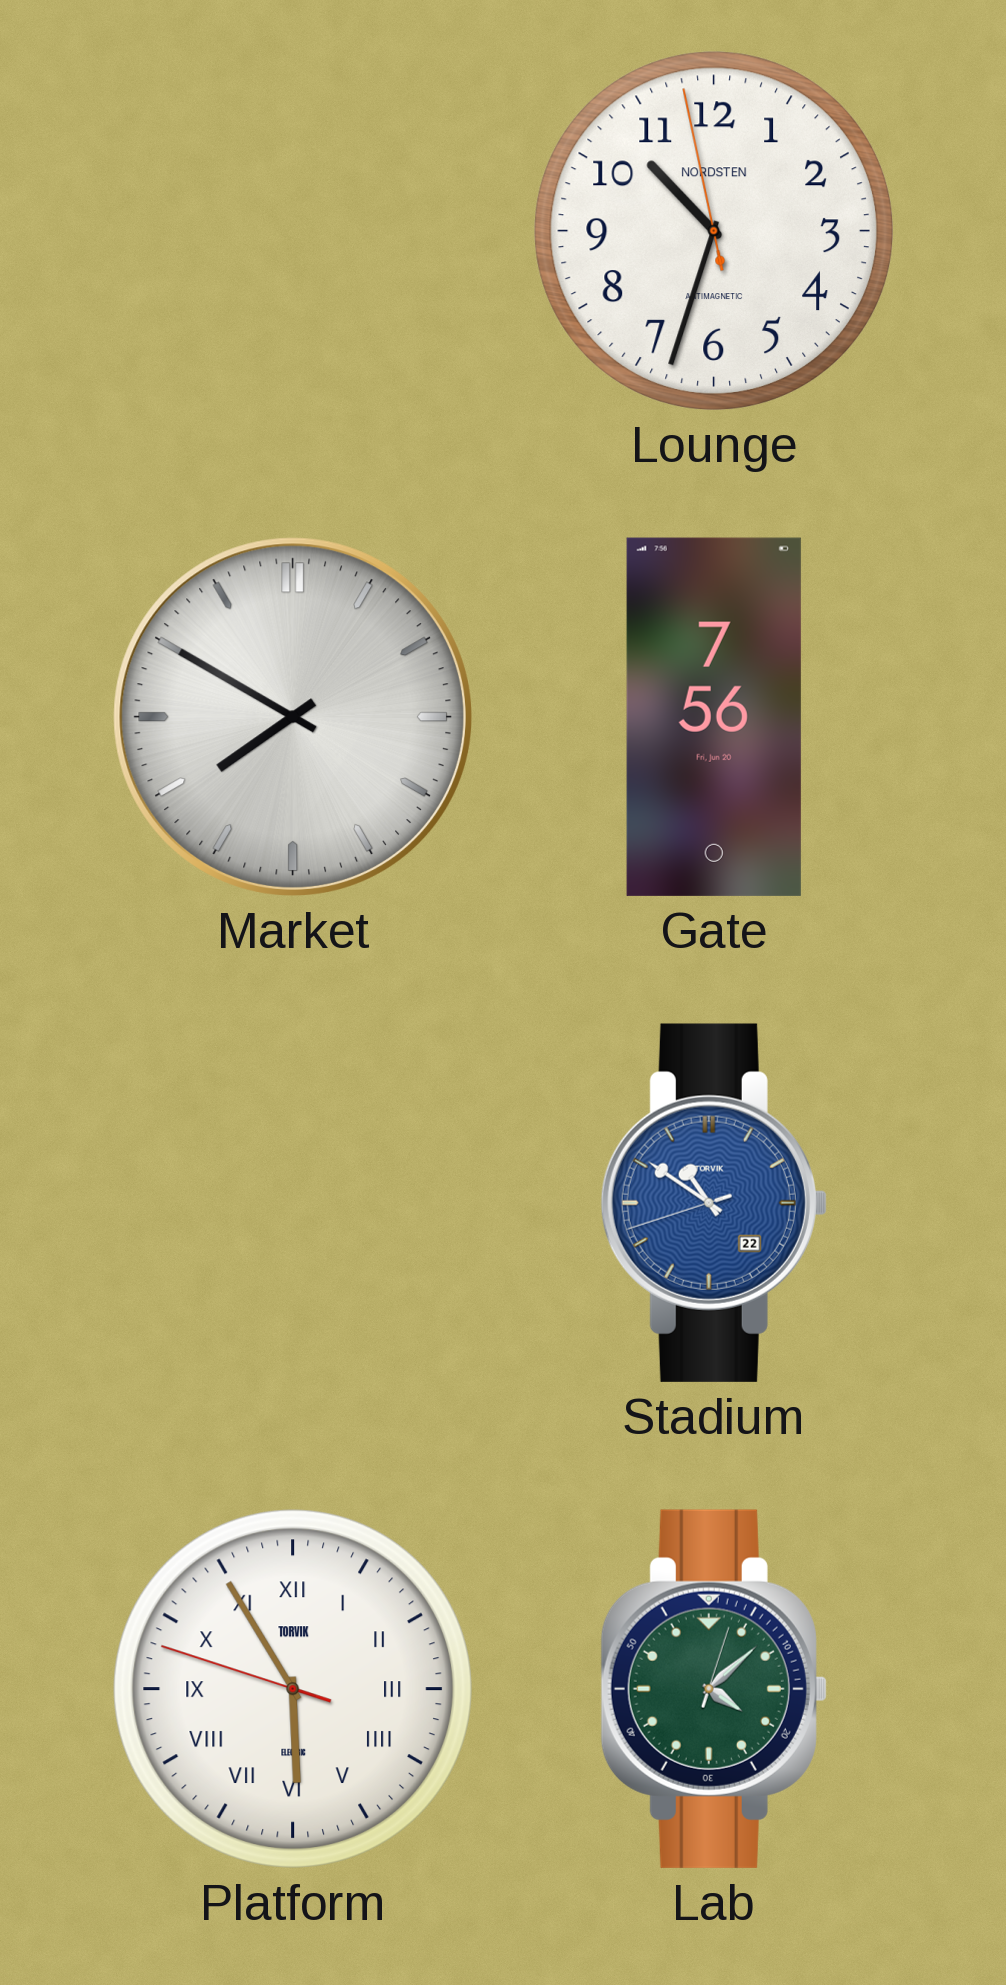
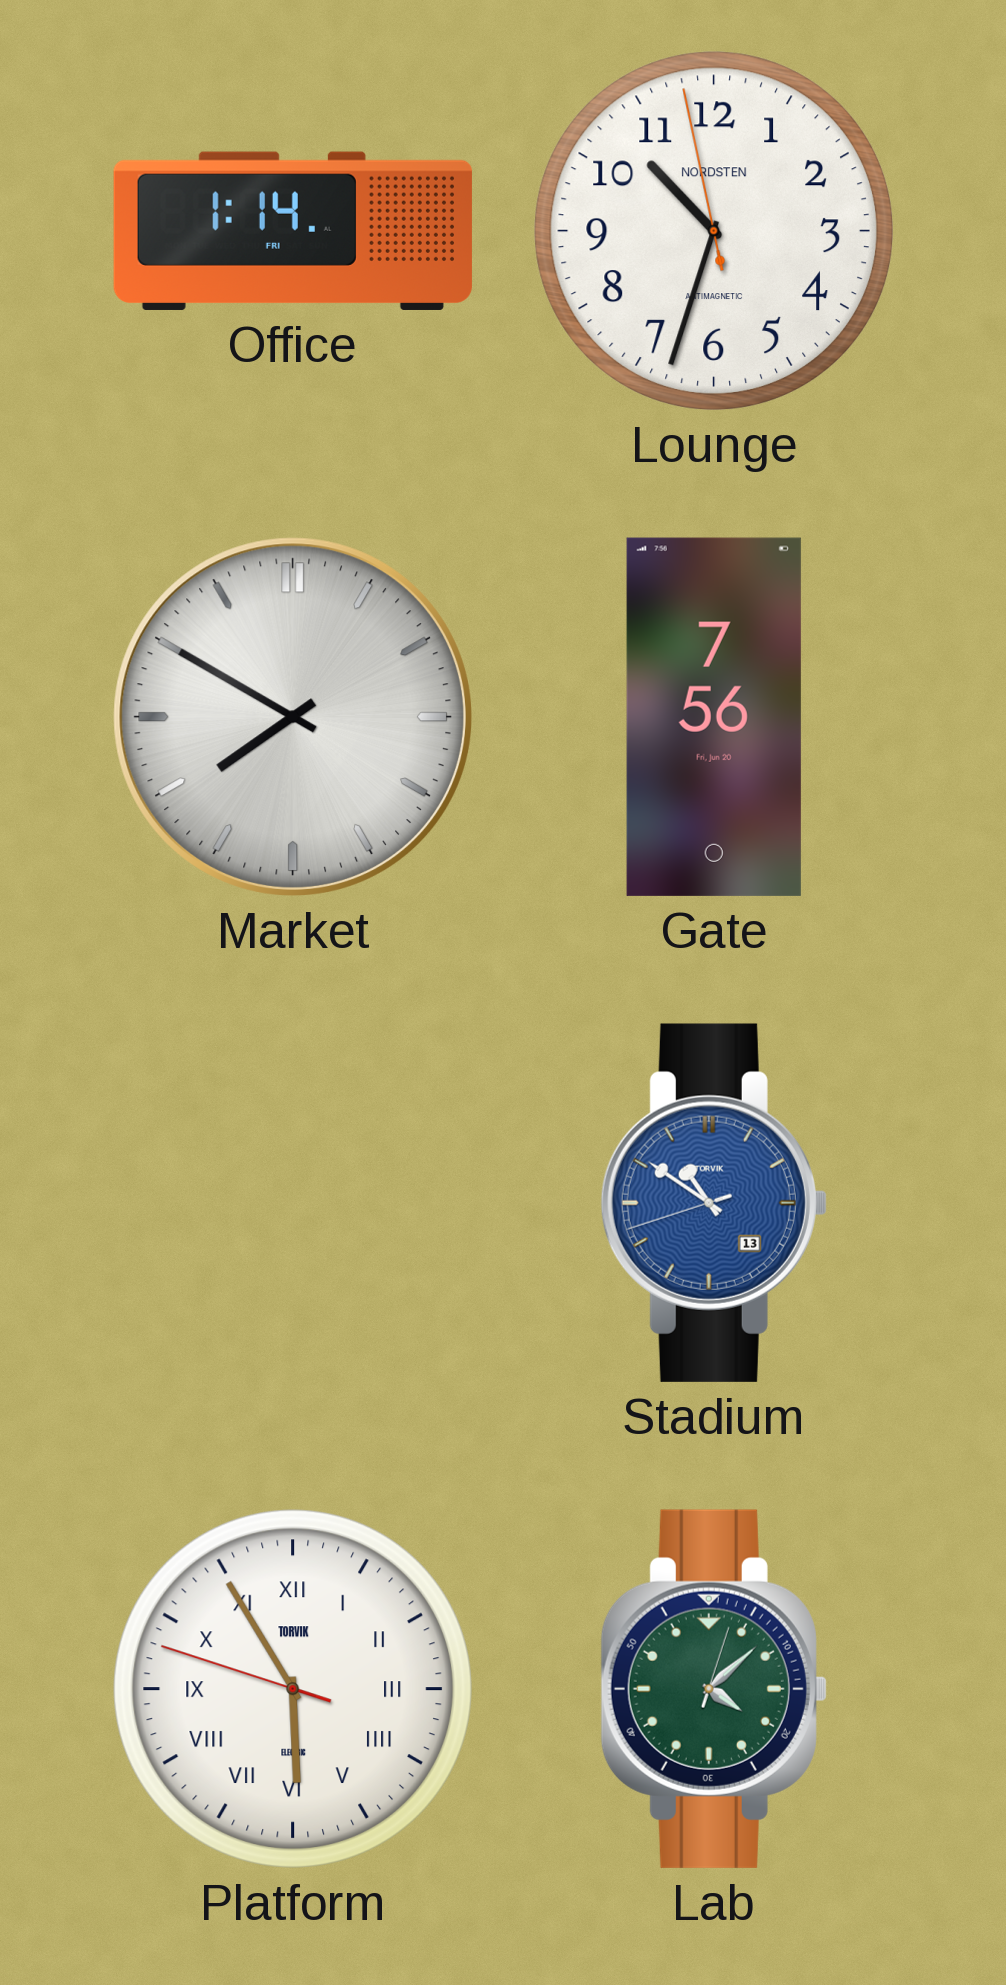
Office: none -> 1:14 (293, 231)
Stadium date: 22 -> 13 (714, 1203)
